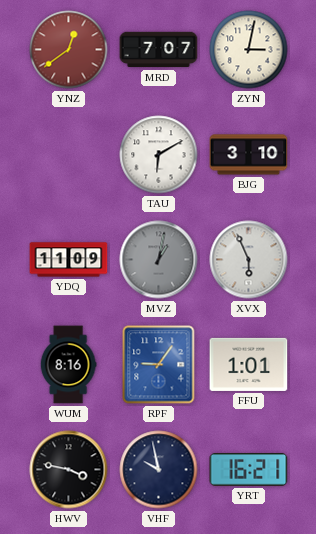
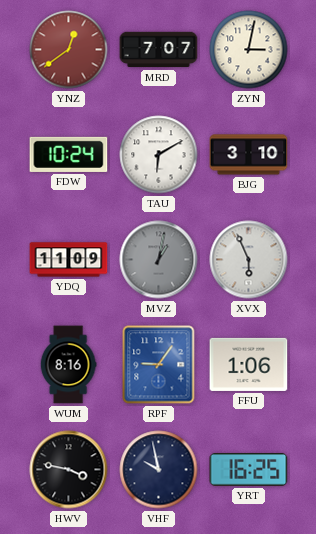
FDW: none -> 10:24 (69, 154)
FFU: 1:01 -> 1:06 (249, 364)
YRT: 16:21 -> 16:25 (249, 470)
